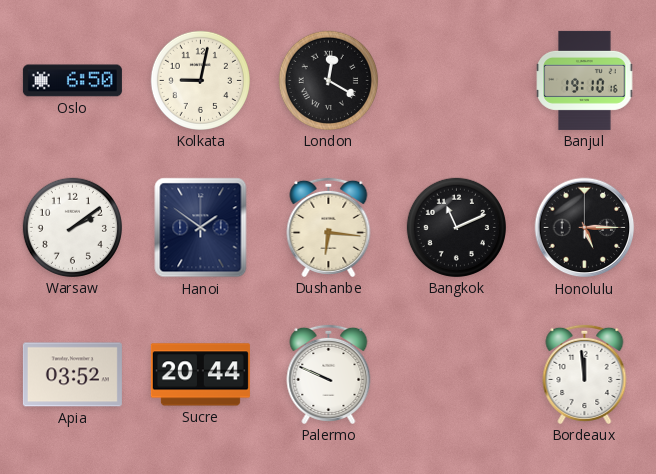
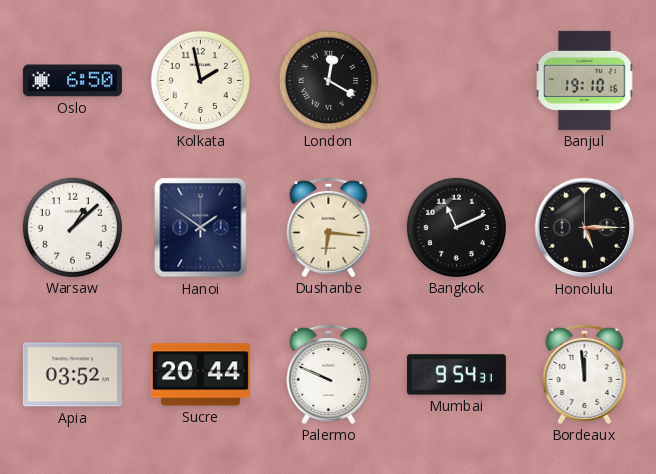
Kolkata: 9:02 -> 1:58 (200, 80)
Warsaw: 2:09 -> 1:08 (72, 227)
Mumbai: none -> 9:54 (456, 375)
